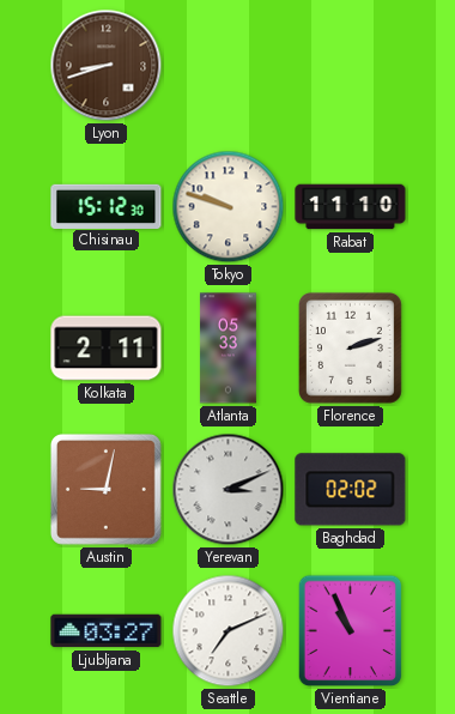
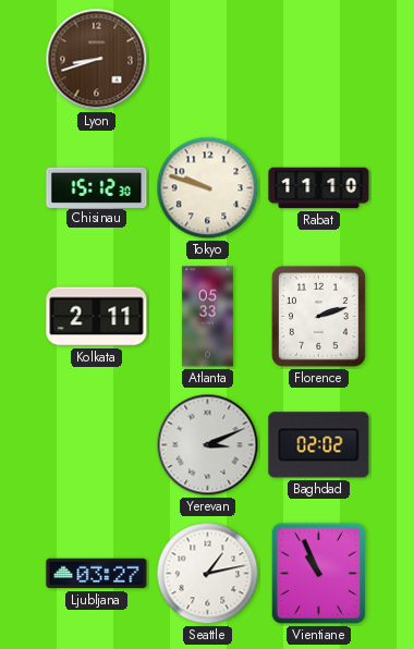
Austin: 9:02 -> none (105, 489)
Seattle: 7:11 -> 1:13 (208, 574)
